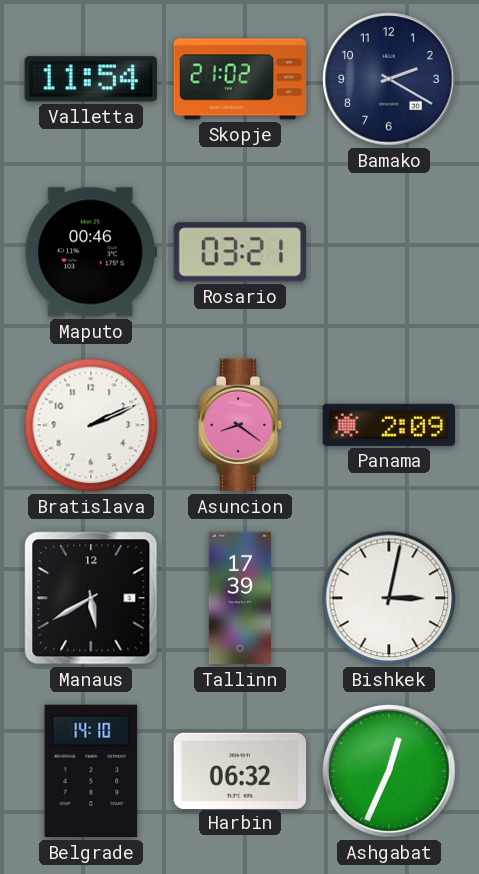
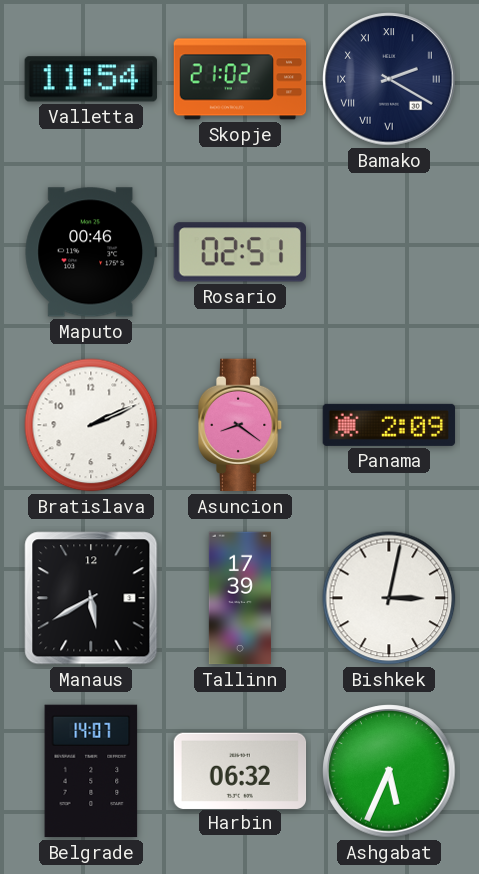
Bamako numerals: Arabic -> Roman (389, 79)
Rosario: 03:21 -> 02:51 (239, 252)
Belgrade: 14:10 -> 14:07 (91, 771)
Ashgabat: 12:34 -> 5:34 (389, 771)
